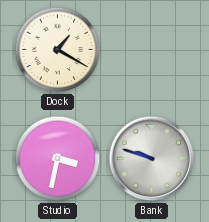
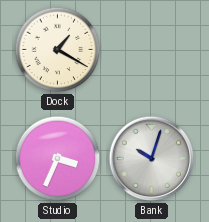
Studio: 3:32 -> 3:34 (58, 159)
Bank: 9:48 -> 10:03 (152, 159)
